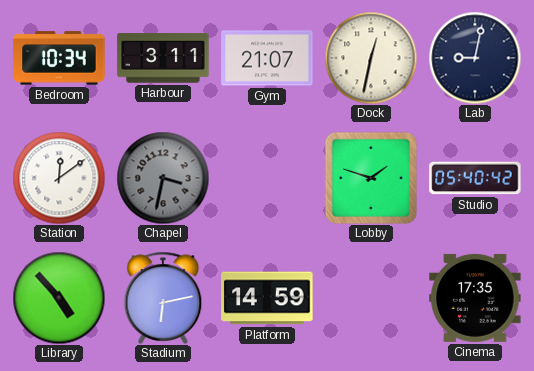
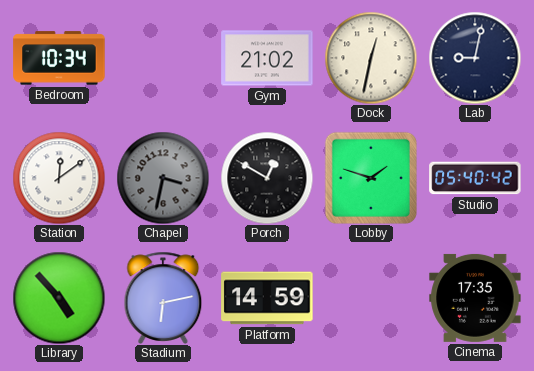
Harbour: 3:11 -> none (163, 58)
Gym: 21:07 -> 21:02 (267, 58)
Porch: none -> 12:50 (267, 178)
